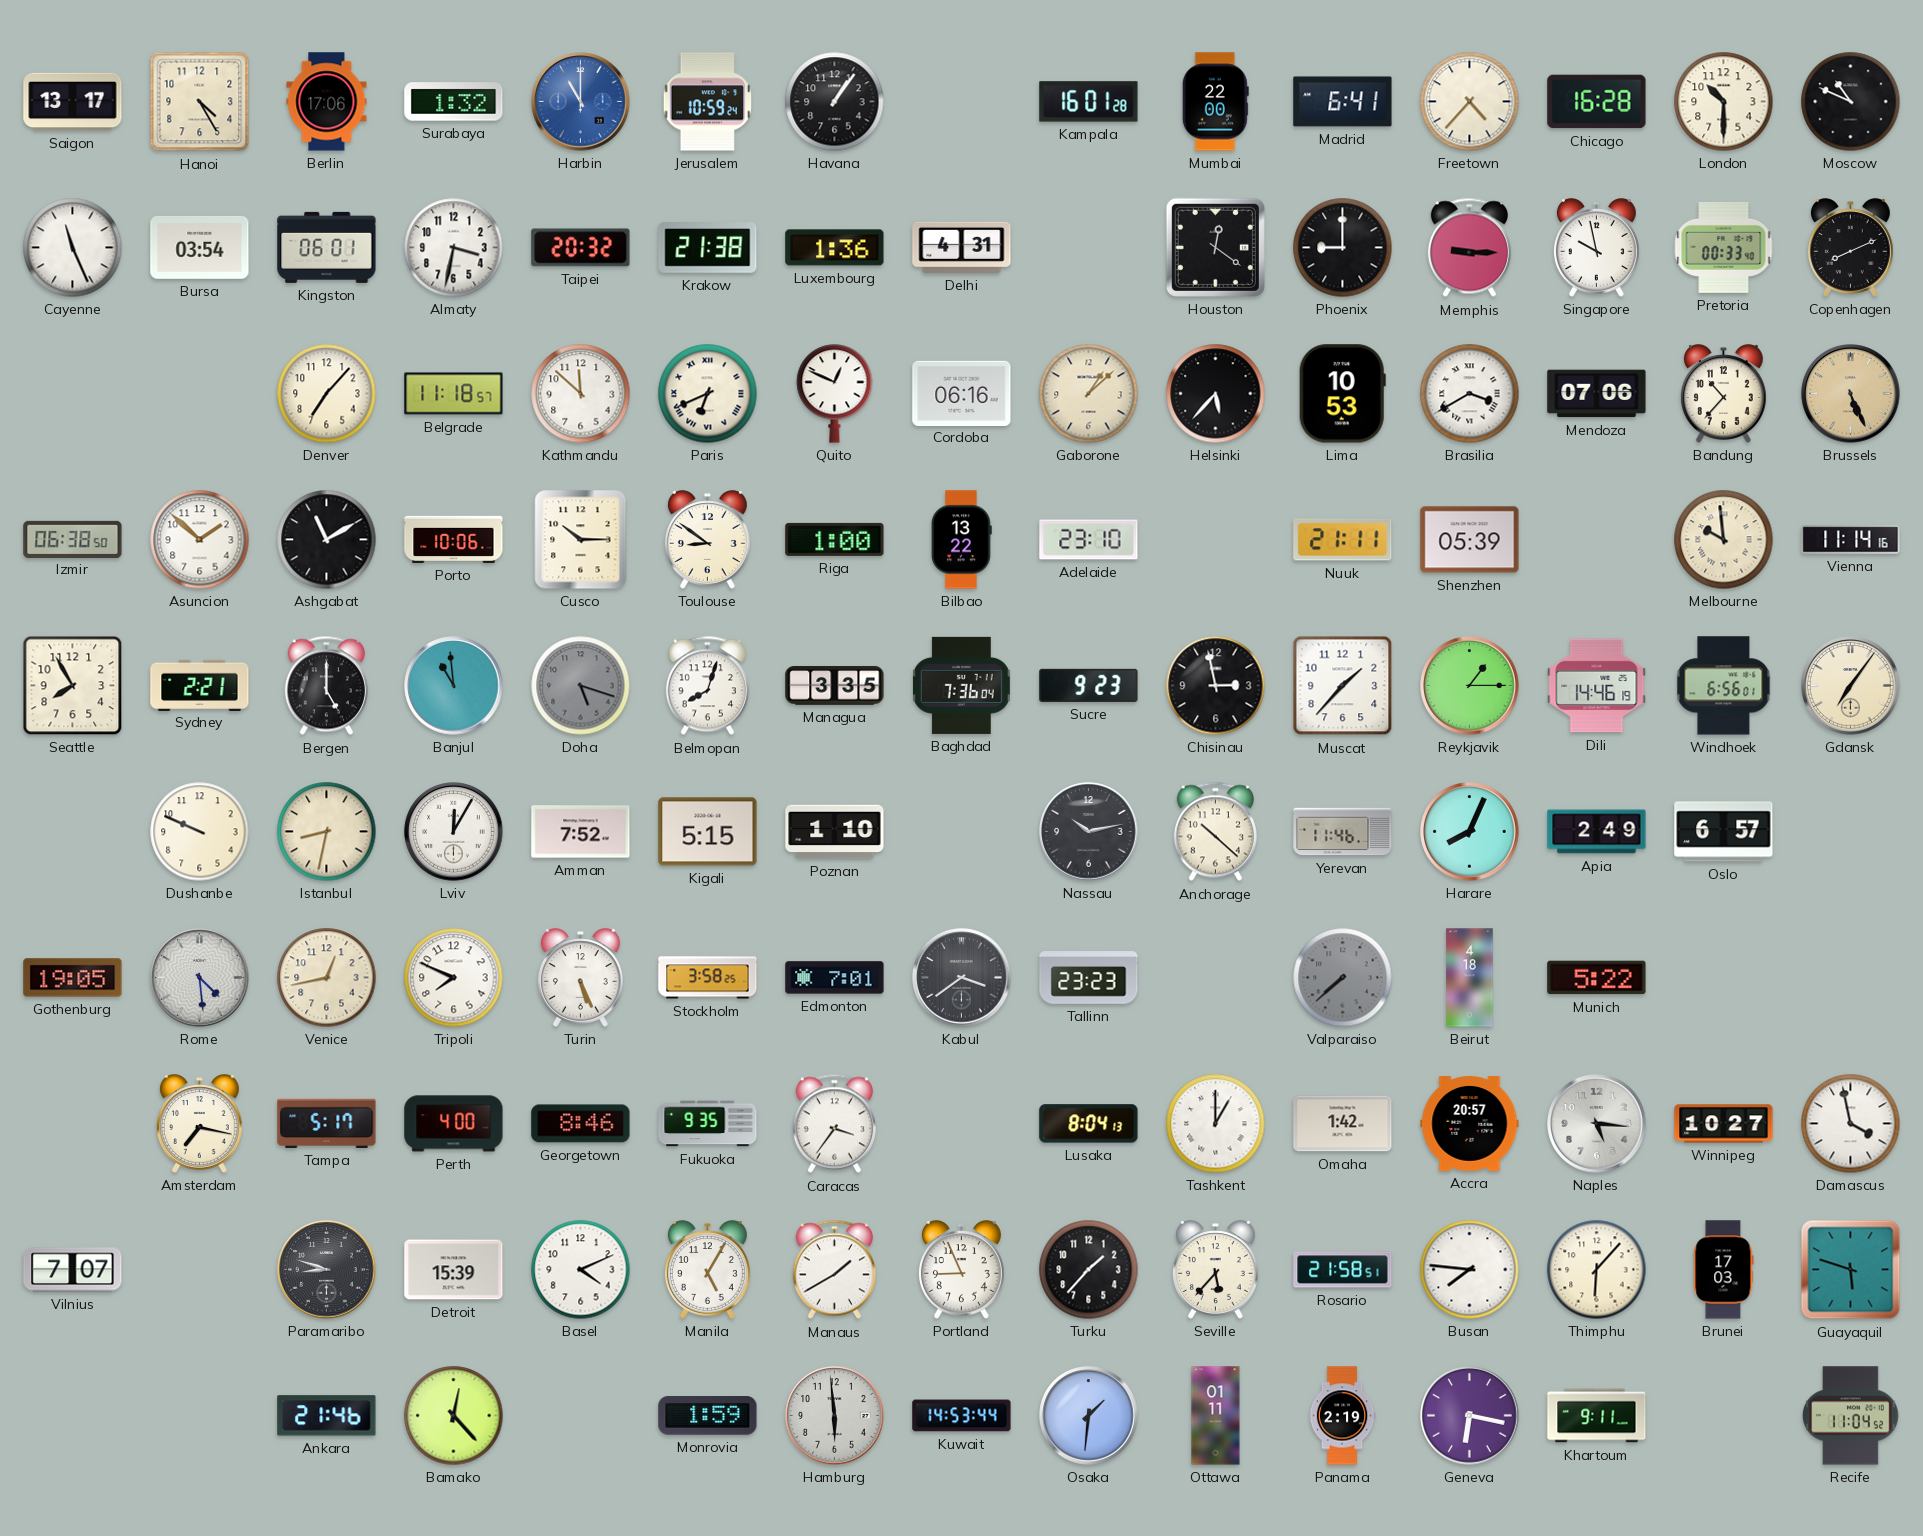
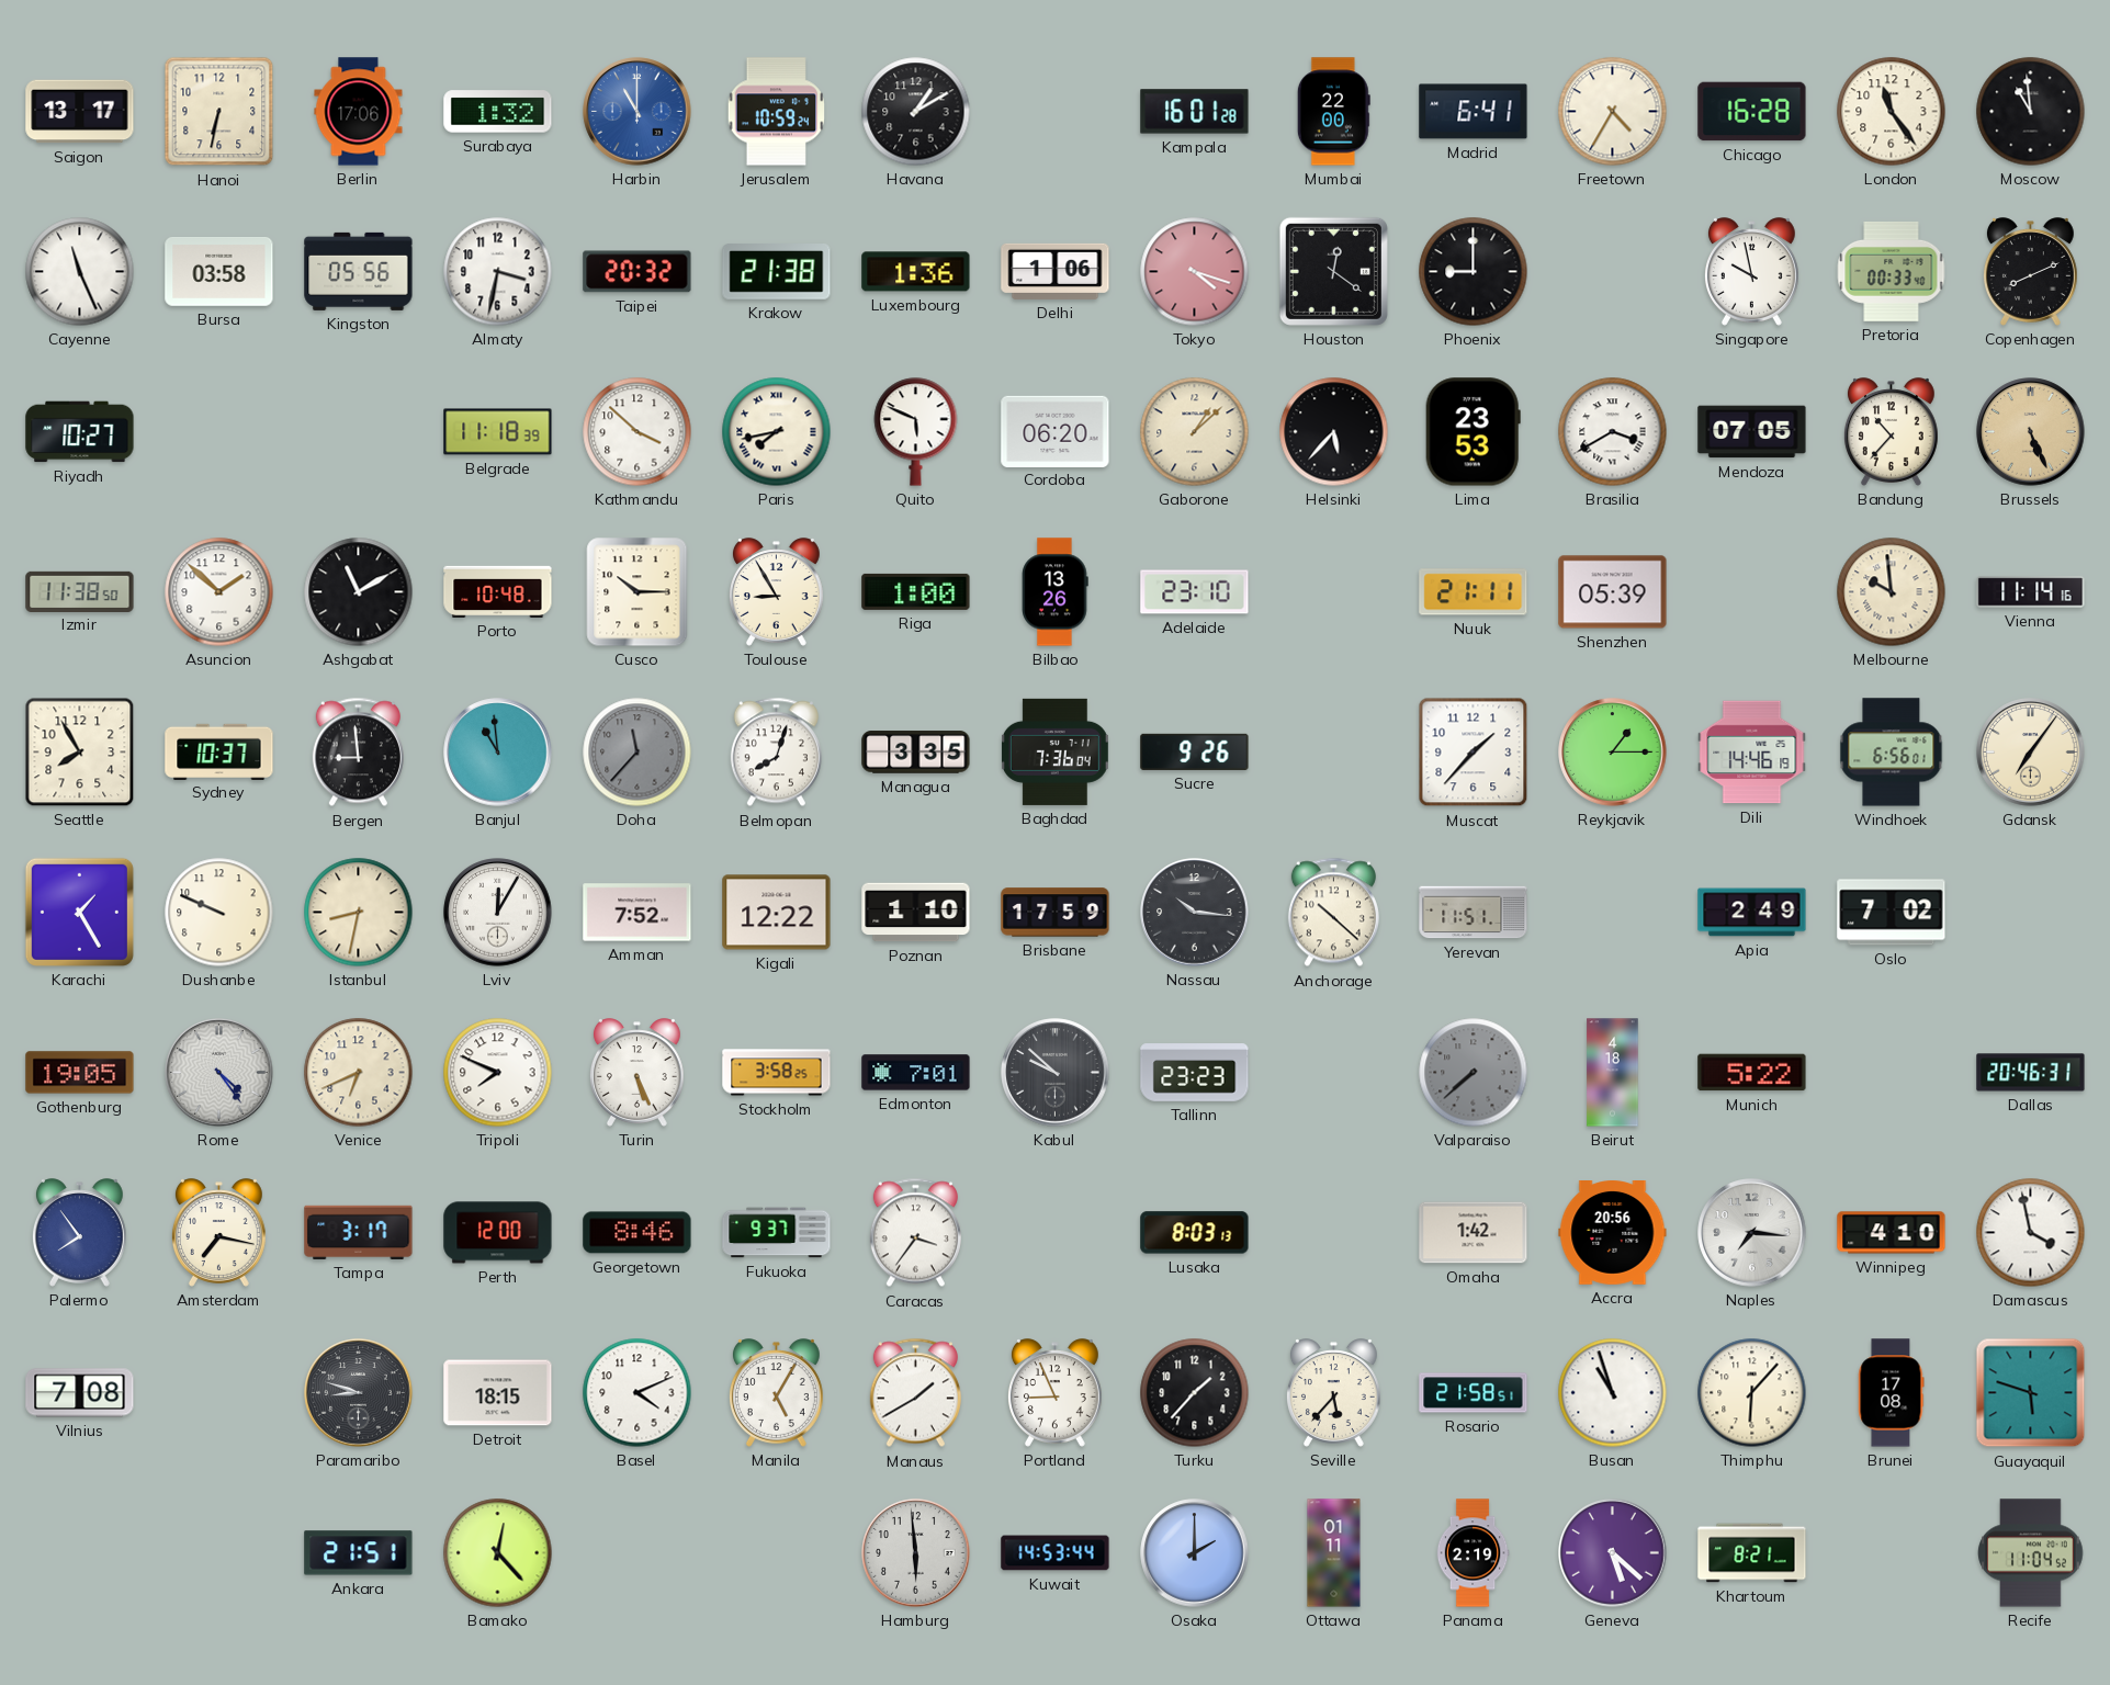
Hanoi: 4:25 -> 6:32 (219, 112)
Havana: 1:06 -> 1:10 (916, 112)
Freetown: 4:37 -> 4:35 (1613, 112)
London: 10:30 -> 11:24 (1892, 112)
Moscow: 10:49 -> 10:59 (2031, 112)
Bursa: 03:54 -> 03:58 (219, 272)
Kingston: 06:01 -> 05:56 (359, 271)
Delhi: 4:31 -> 1:06 (1056, 271)
Tokyo: none -> 4:18 (1195, 272)
Memphis: 9:15 -> none (1469, 248)
Riyadh: none -> 10:27 (80, 432)
Denver: 7:07 -> none (327, 394)
Belgrade: 11:18:57 -> 11:18:39 (498, 432)
Kathmandu: 11:52 -> 3:52 (637, 432)
Paris: 6:41 -> 7:43 (777, 432)
Quito: 12:49 -> 5:49 (916, 432)
Cordoba: 06:16 -> 06:20 (1056, 431)
Lima: 10:53 -> 23:53 (1473, 432)
Mendoza: 07:06 -> 07:05 (1752, 432)
Izmir: 06:38 -> 11:38 (80, 591)
Porto: 10:06 -> 10:48 (498, 591)
Toulouse: 8:51 -> 8:55 (776, 592)
Bilbao: 13:22 -> 13:26 (1056, 592)
Sydney: 2:21 -> 10:37 (219, 751)
Bergen: 5:00 -> 8:59 (358, 753)
Doha: 5:18 -> 11:37 (637, 753)
Sucre: 9:23 -> 9:26 (1195, 751)
Chisinau: 2:58 -> none (1216, 686)
Karachi: none -> 1:25 (79, 912)
Kigali: 5:15 -> 12:22 (777, 913)
Brisbane: none -> 17:59 (1056, 913)
Nassau: 10:13 -> 10:16 (1195, 913)
Yerevan: 11:46 -> 11:51 (1474, 913)
Harare: 8:04 -> none (1470, 832)
Oslo: 6:57 -> 7:02 (1892, 913)
Rome: 4:29 -> 4:24 (219, 1073)
Venice: 12:43 -> 6:41 (359, 1073)
Kabul: 3:39 -> 9:52 (1056, 1073)
Dallas: none -> 20:46 (2031, 1073)
Palermo: none -> 7:54 (79, 1233)
Tampa: 5:17 -> 3:17 (359, 1232)
Perth: 4:00 -> 12:00 (498, 1233)
Fukuoka: 9:35 -> 9:37 (777, 1233)
Lusaka: 8:04 -> 8:03 (1195, 1233)
Tashkent: 1:00 -> none (1216, 1124)
Accra: 20:57 -> 20:56 (1613, 1233)
Naples: 5:16 -> 7:16 (1752, 1233)
Winnipeg: 10:27 -> 4:10 (1892, 1233)
Vilnius: 7:07 -> 7:08 (80, 1393)
Detroit: 15:39 -> 18:15 (498, 1393)
Busan: 7:46 -> 10:57 (1613, 1393)
Brunei: 17:03 -> 17:08 (1892, 1393)
Ankara: 21:46 -> 21:51 (359, 1553)
Monrovia: 1:59 -> none (708, 1416)
Osaka: 1:31 -> 2:00 (1195, 1553)
Geneva: 6:17 -> 5:22 (1613, 1553)
Khartoum: 9:11 -> 8:21 (1752, 1553)
